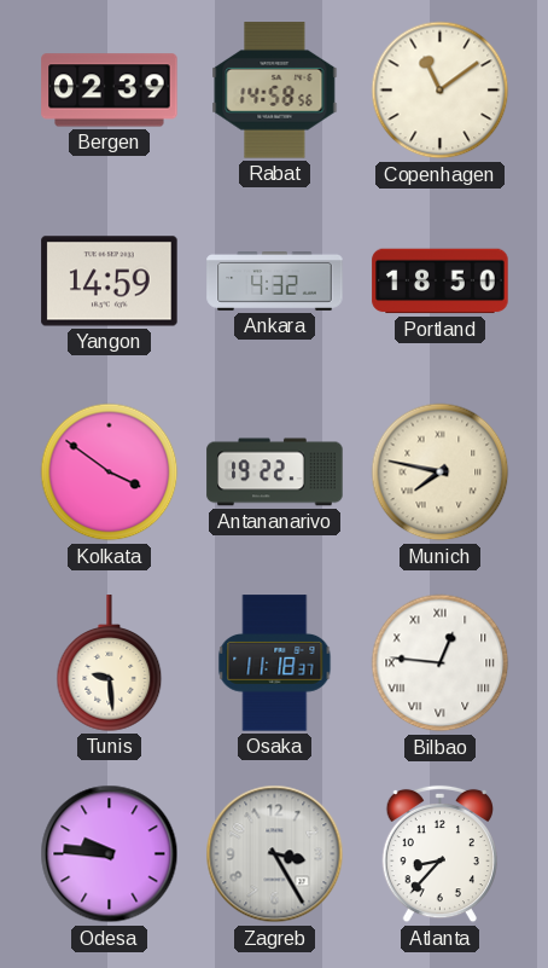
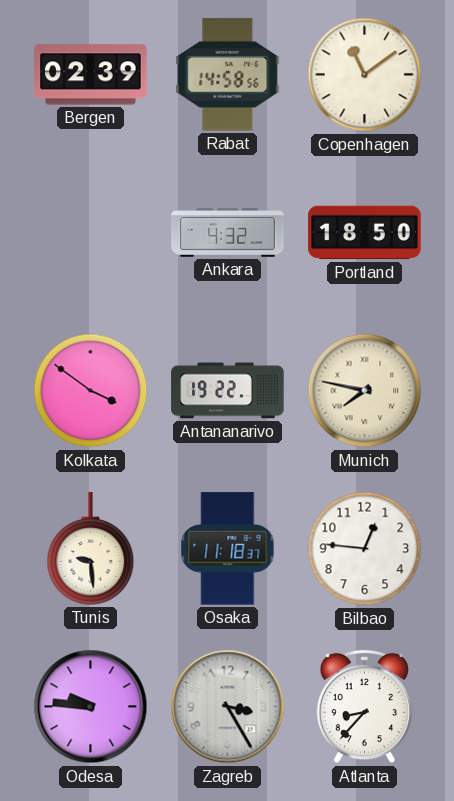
Yangon: 14:59 -> none (110, 282)
Bilbao numerals: Roman -> Arabic (365, 549)
